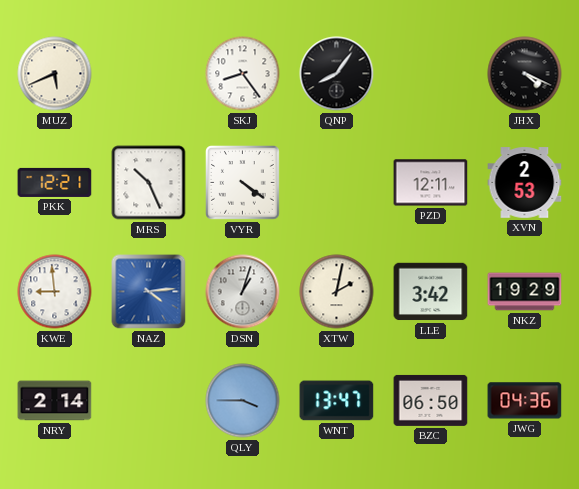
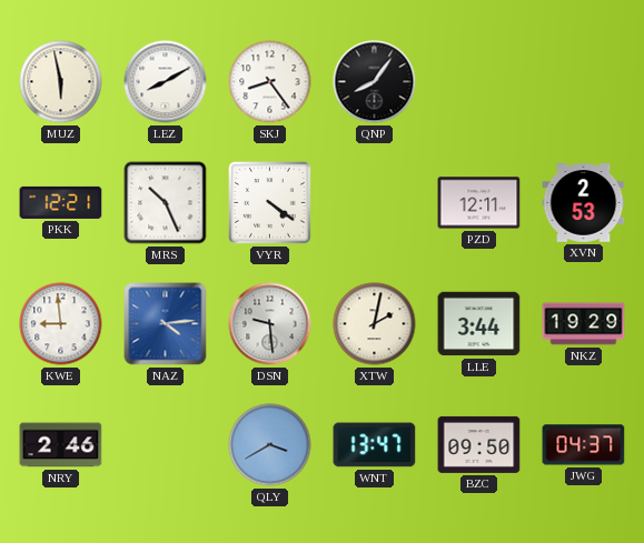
MUZ: 5:41 -> 5:58 (61, 82)
LEZ: none -> 8:10 (166, 82)
JHX: 4:19 -> none (525, 74)
DSN: 1:03 -> 9:29 (270, 324)
LLE: 3:42 -> 3:44 (479, 324)
NRY: 2:14 -> 2:46 (61, 445)
QLY: 3:45 -> 3:40 (270, 445)
BZC: 06:50 -> 09:50 (479, 444)
JWG: 04:36 -> 04:37 (584, 445)
